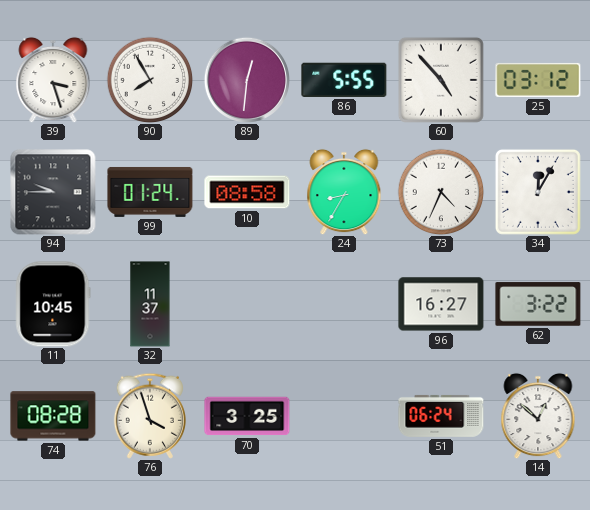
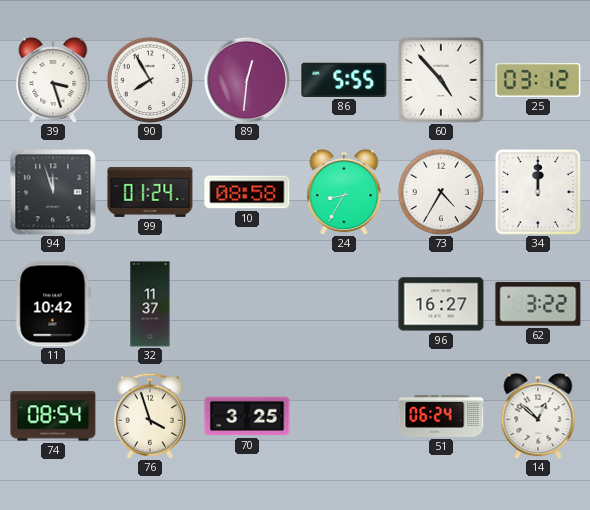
94: 9:45 -> 11:57 (53, 192)
73: 4:34 -> 4:35 (441, 192)
34: 12:05 -> 12:00 (538, 192)
11: 10:45 -> 10:42 (53, 304)
74: 08:28 -> 08:54 (53, 416)
